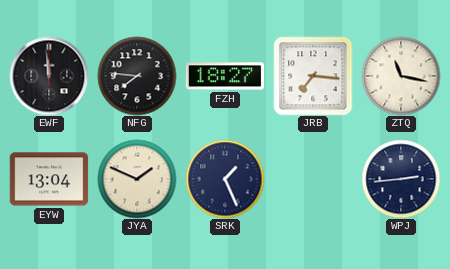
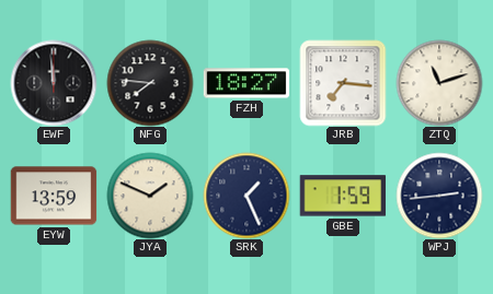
ZTQ: 11:17 -> 11:12 (439, 83)
EYW: 13:04 -> 13:59 (54, 196)
GBE: none -> 1:59 (343, 196)
